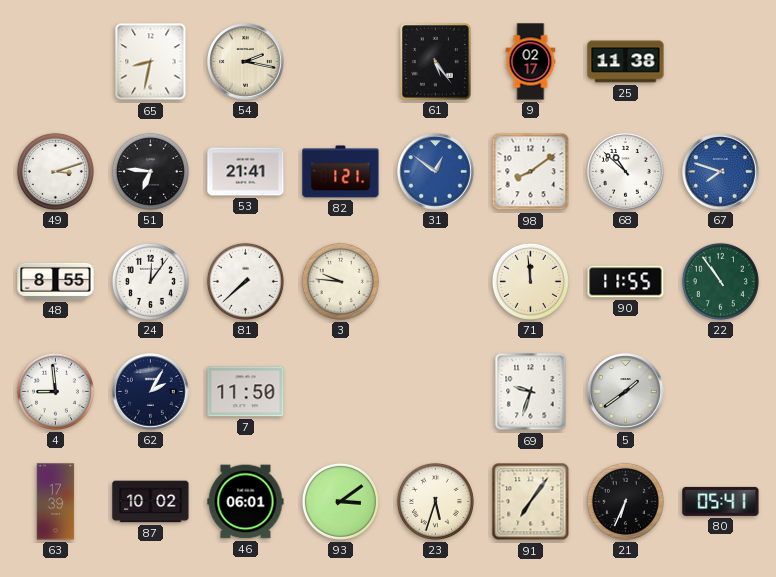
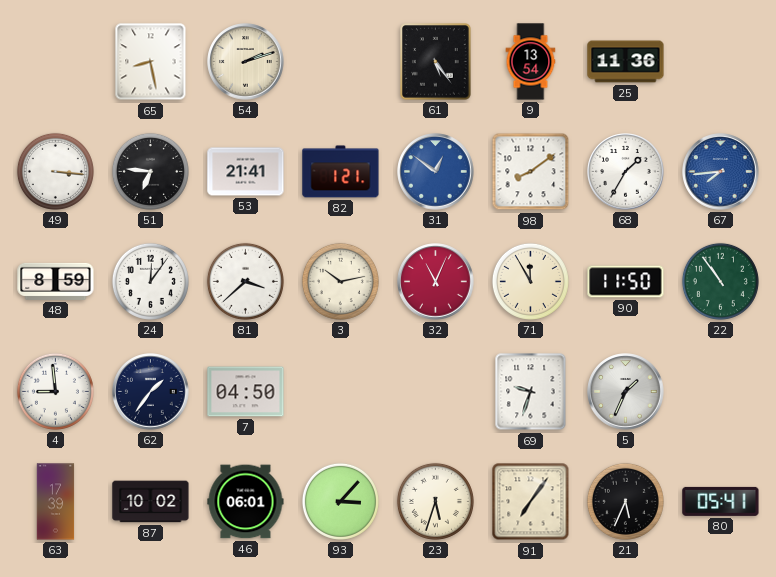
65: 8:32 -> 8:28 (151, 62)
54: 2:17 -> 2:12 (246, 62)
9: 02:17 -> 13:54 (531, 62)
25: 11:38 -> 11:36 (626, 62)
49: 3:12 -> 3:16 (55, 171)
68: 10:52 -> 1:35 (626, 172)
67: 7:48 -> 7:44 (721, 172)
48: 8:55 -> 8:59 (56, 281)
81: 7:38 -> 3:38 (245, 281)
3: 9:46 -> 10:13 (340, 281)
32: none -> 11:04 (436, 282)
71: 11:59 -> 11:55 (530, 281)
90: 11:55 -> 11:50 (626, 282)
62: 2:05 -> 1:36 (151, 392)
7: 11:50 -> 04:50 (246, 392)
5: 1:39 -> 1:34 (626, 392)
93: 3:09 -> 3:07 (340, 501)
21: 6:34 -> 5:34 (625, 501)
